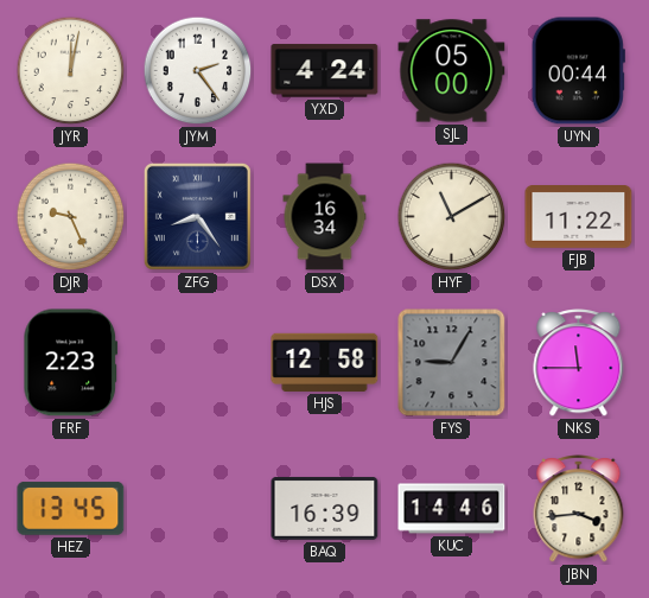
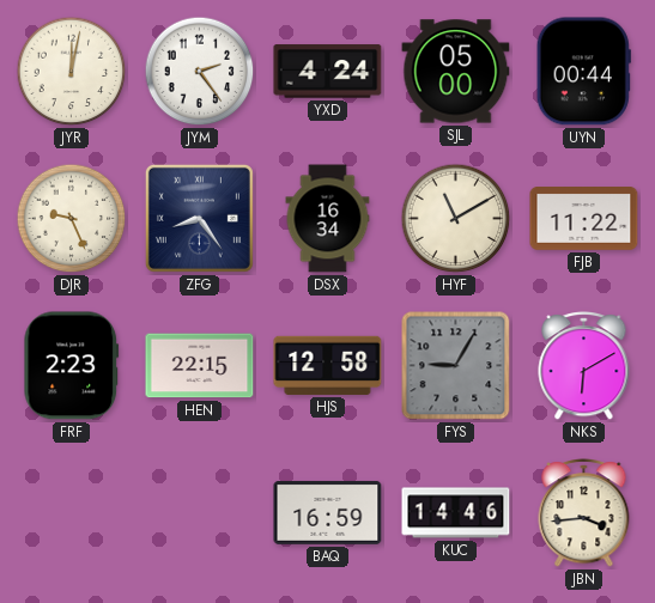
HEN: none -> 22:15 (200, 366)
NKS: 11:45 -> 6:10 (584, 366)
HEZ: 13:45 -> none (71, 509)
BAQ: 16:39 -> 16:59 (328, 512)
